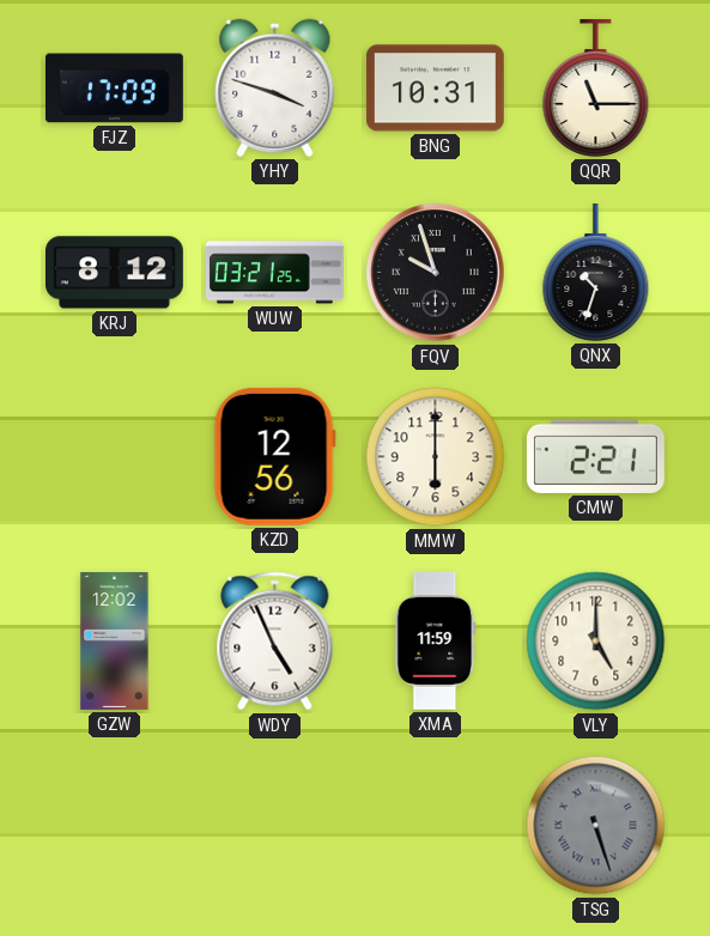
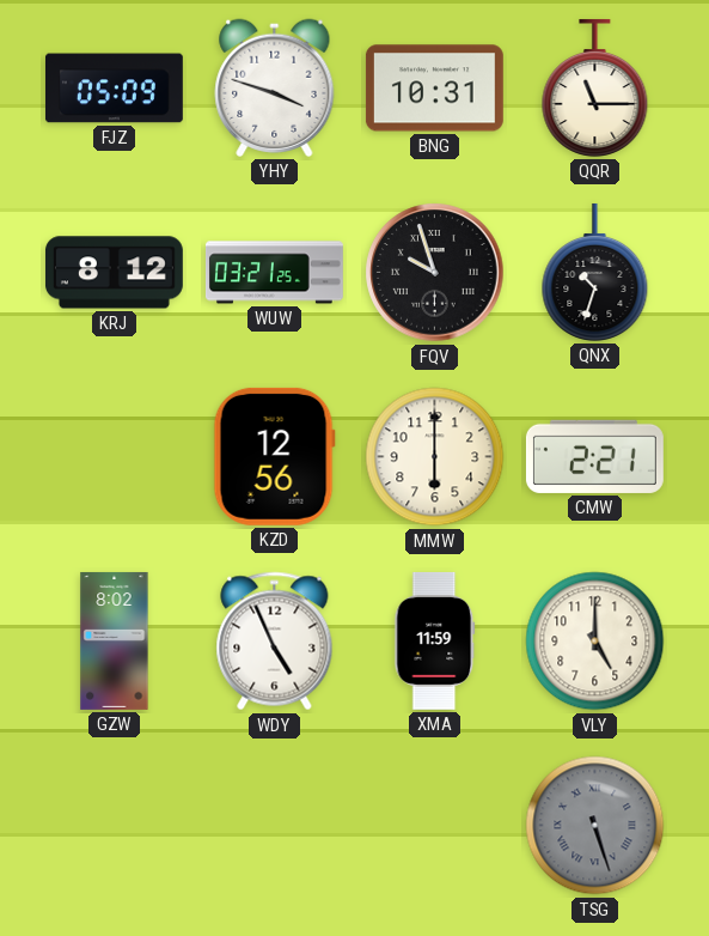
FJZ: 17:09 -> 05:09 (114, 89)
GZW: 12:02 -> 8:02 (115, 640)
